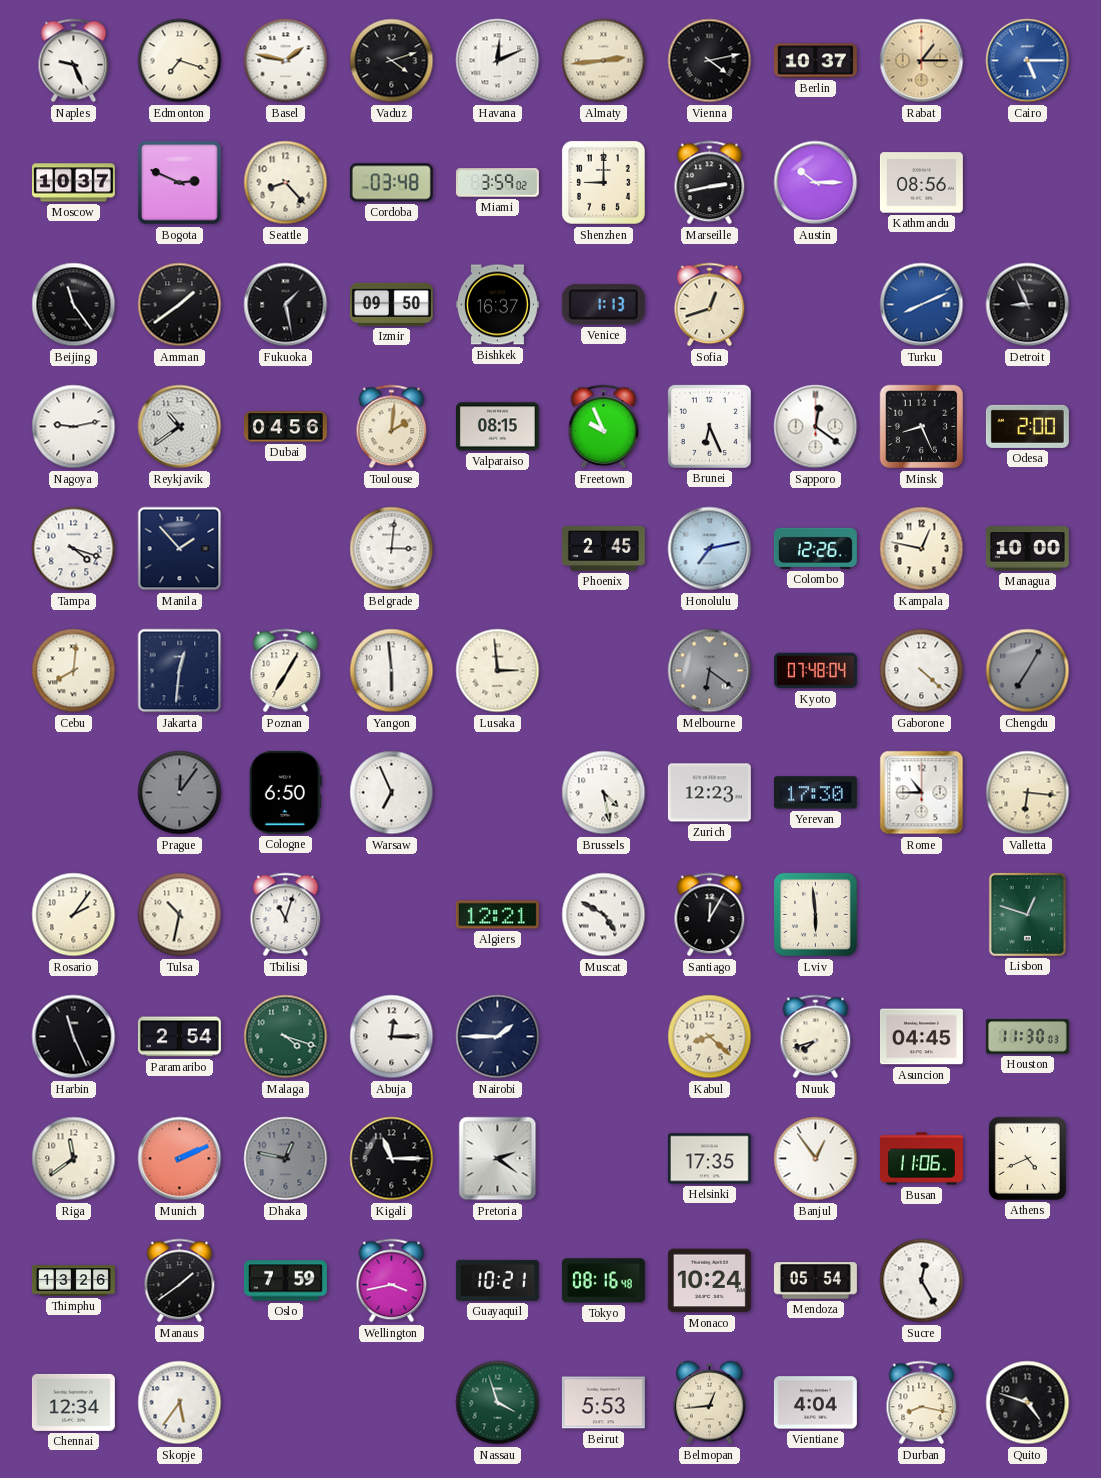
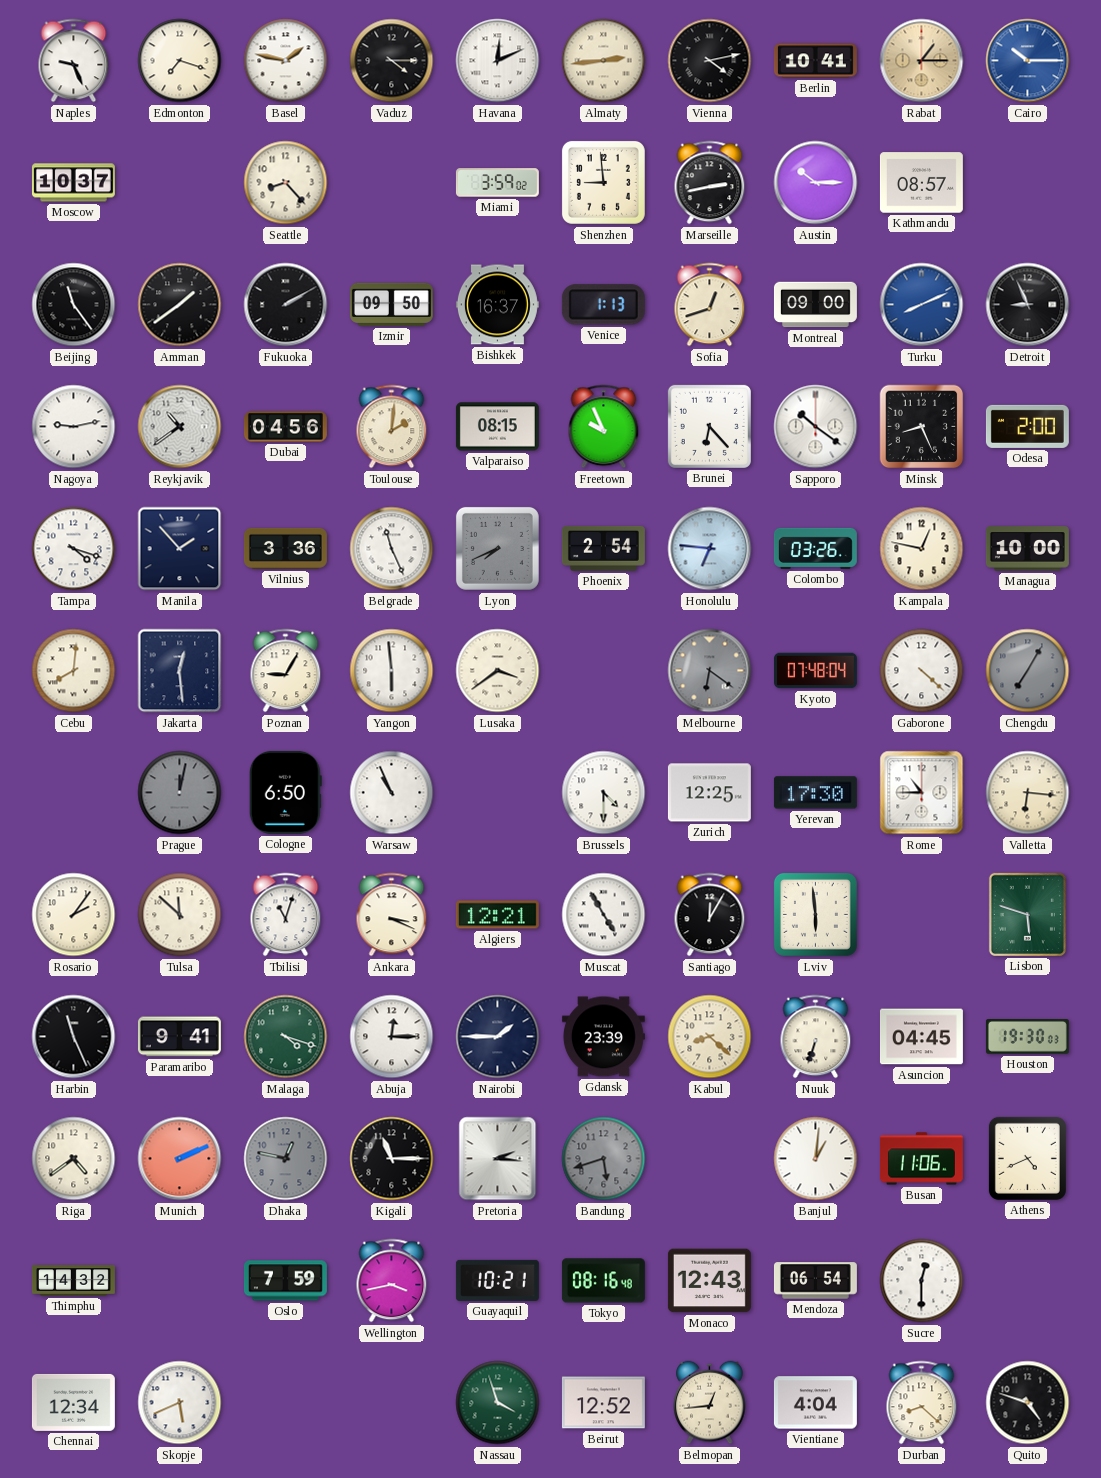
Vaduz: 4:12 -> 4:15 (392, 61)
Berlin: 10:37 -> 10:41 (815, 61)
Cairo: 5:15 -> 10:15 (1028, 61)
Bogota: 2:49 -> none (180, 183)
Cordoba: 03:48 -> none (391, 183)
Shenzhen: 9:00 -> 8:59 (603, 182)
Kathmandu: 08:56 -> 08:57 (921, 183)
Fukuoka: 1:28 -> 2:10 (286, 305)
Montreal: none -> 09:00 (815, 305)
Brunei: 6:26 -> 6:23 (709, 426)
Sapporo: 12:21 -> 10:21 (816, 427)
Vilnius: none -> 3:36 (285, 548)
Belgrade: 3:01 -> 11:26 (392, 549)
Lyon: none -> 7:41 (497, 548)
Phoenix: 2:45 -> 2:54 (603, 548)
Honolulu: 7:13 -> 6:46 (710, 549)
Colombo: 12:26 -> 03:26 (815, 548)
Jakarta: 12:31 -> 12:29 (180, 671)
Poznan: 7:05 -> 9:05 (286, 671)
Lusaka: 2:59 -> 3:39 (498, 671)
Prague: 12:06 -> 12:02 (180, 793)
Warsaw: 6:56 -> 10:56 (392, 793)
Brussels: 4:28 -> 4:30 (604, 793)
Zurich: 12:23 -> 12:25 (709, 793)
Tulsa: 10:32 -> 11:52 (180, 915)
Ankara: none -> 3:19 (392, 915)
Muscat: 4:50 -> 4:55 (604, 915)
Lisbon: 12:48 -> 5:48 (1027, 914)
Paramaribo: 2:54 -> 9:41 (179, 1037)
Gdansk: none -> 23:39 (603, 1037)
Nuuk: 7:42 -> 6:33 (816, 1037)
Houston: 11:30 -> 19:30 (1027, 1037)
Riga: 11:39 -> 4:39 (74, 1159)
Pretoria: 2:21 -> 2:16 (498, 1159)
Bandung: none -> 5:42 (604, 1159)
Helsinki: 17:35 -> none (709, 1159)
Banjul: 12:54 -> 1:01 (816, 1159)
Thimphu: 13:26 -> 14:32 (73, 1281)
Manaus: 1:39 -> none (180, 1281)
Monaco: 10:24 -> 12:43 (709, 1281)
Mendoza: 05:54 -> 06:54 (815, 1281)
Sucre: 12:25 -> 12:30 (922, 1281)
Skopje: 5:36 -> 5:41 (180, 1403)
Beirut: 5:53 -> 12:52 (603, 1403)
Durban: 8:17 -> 8:22 (922, 1403)
